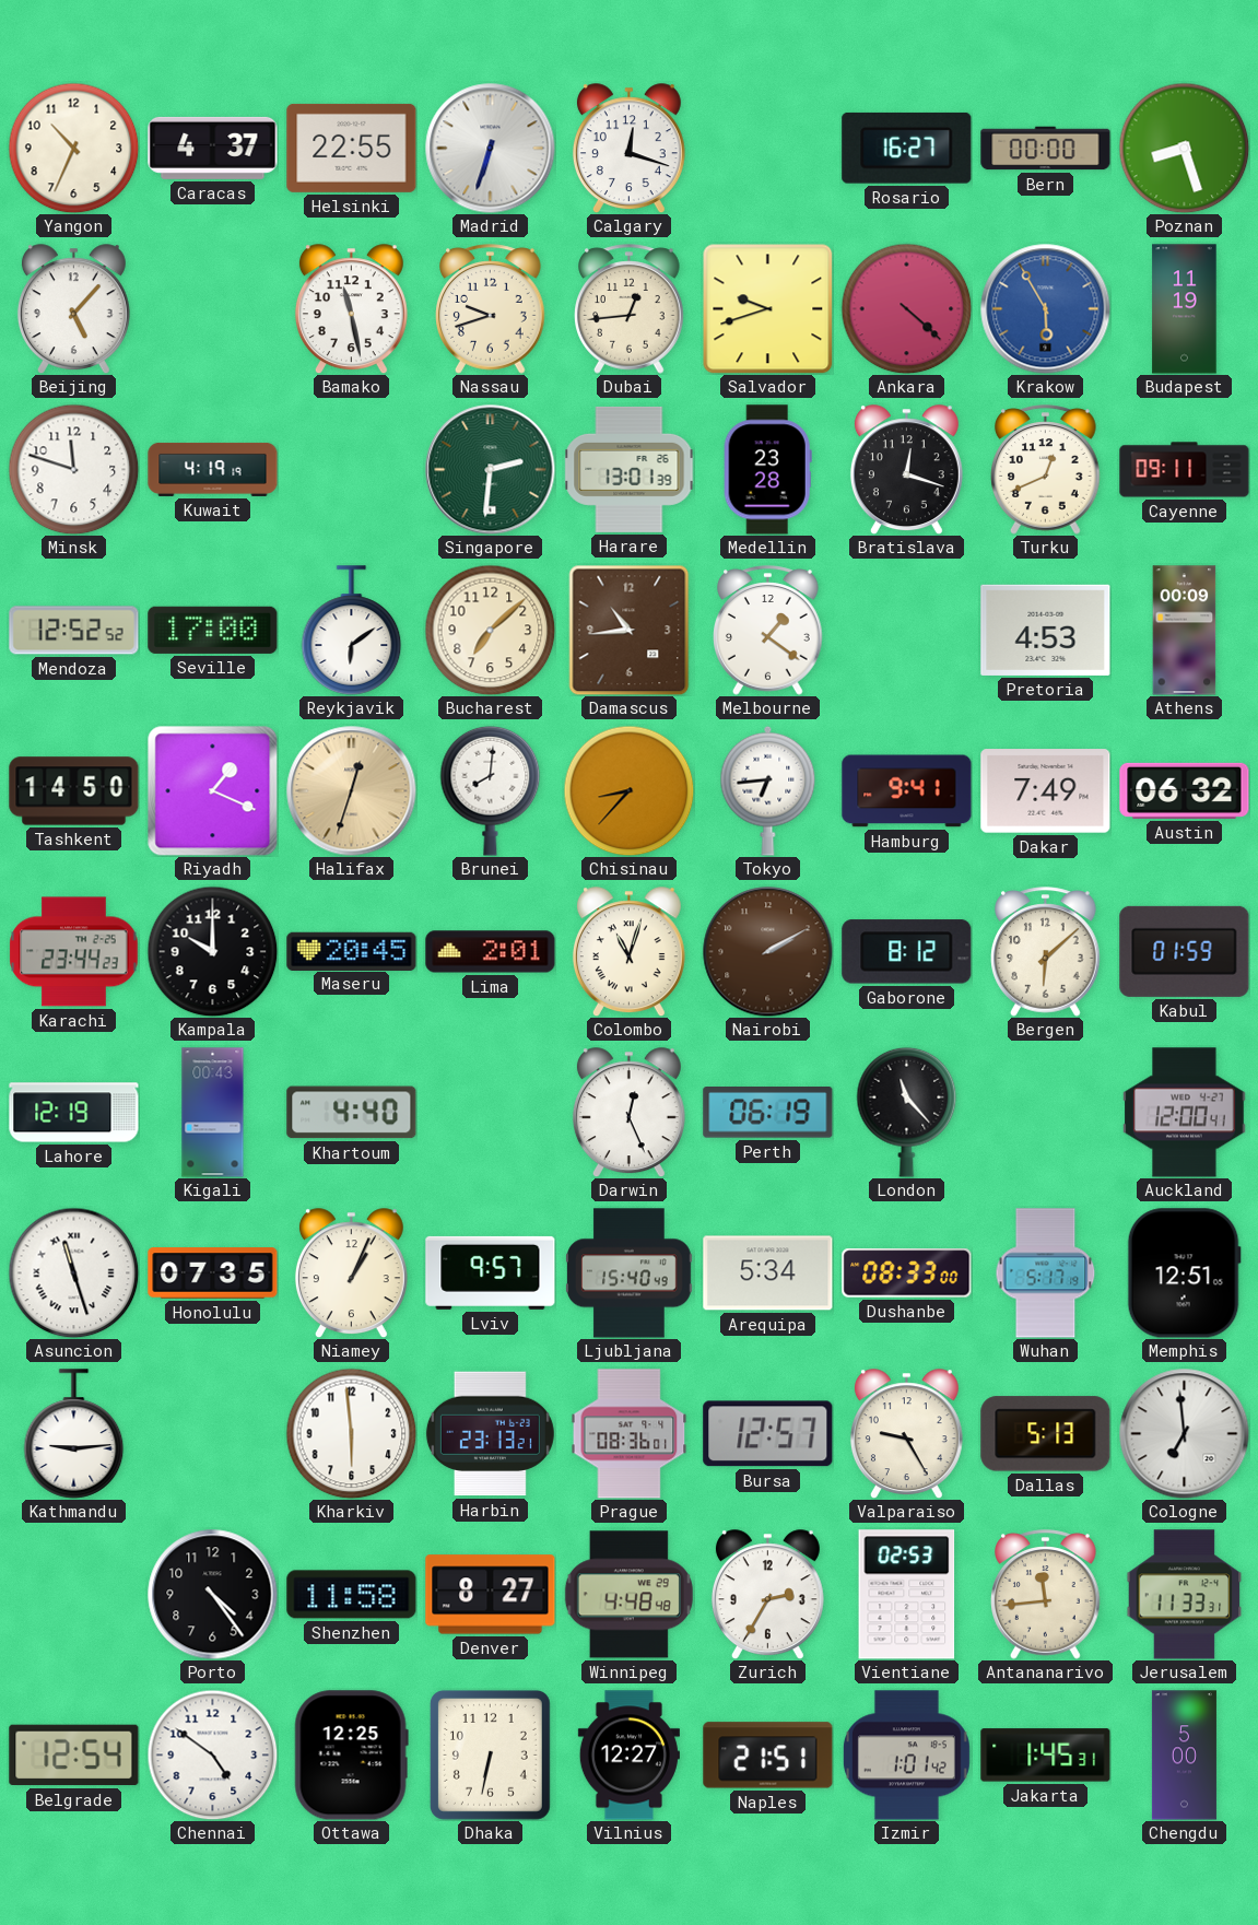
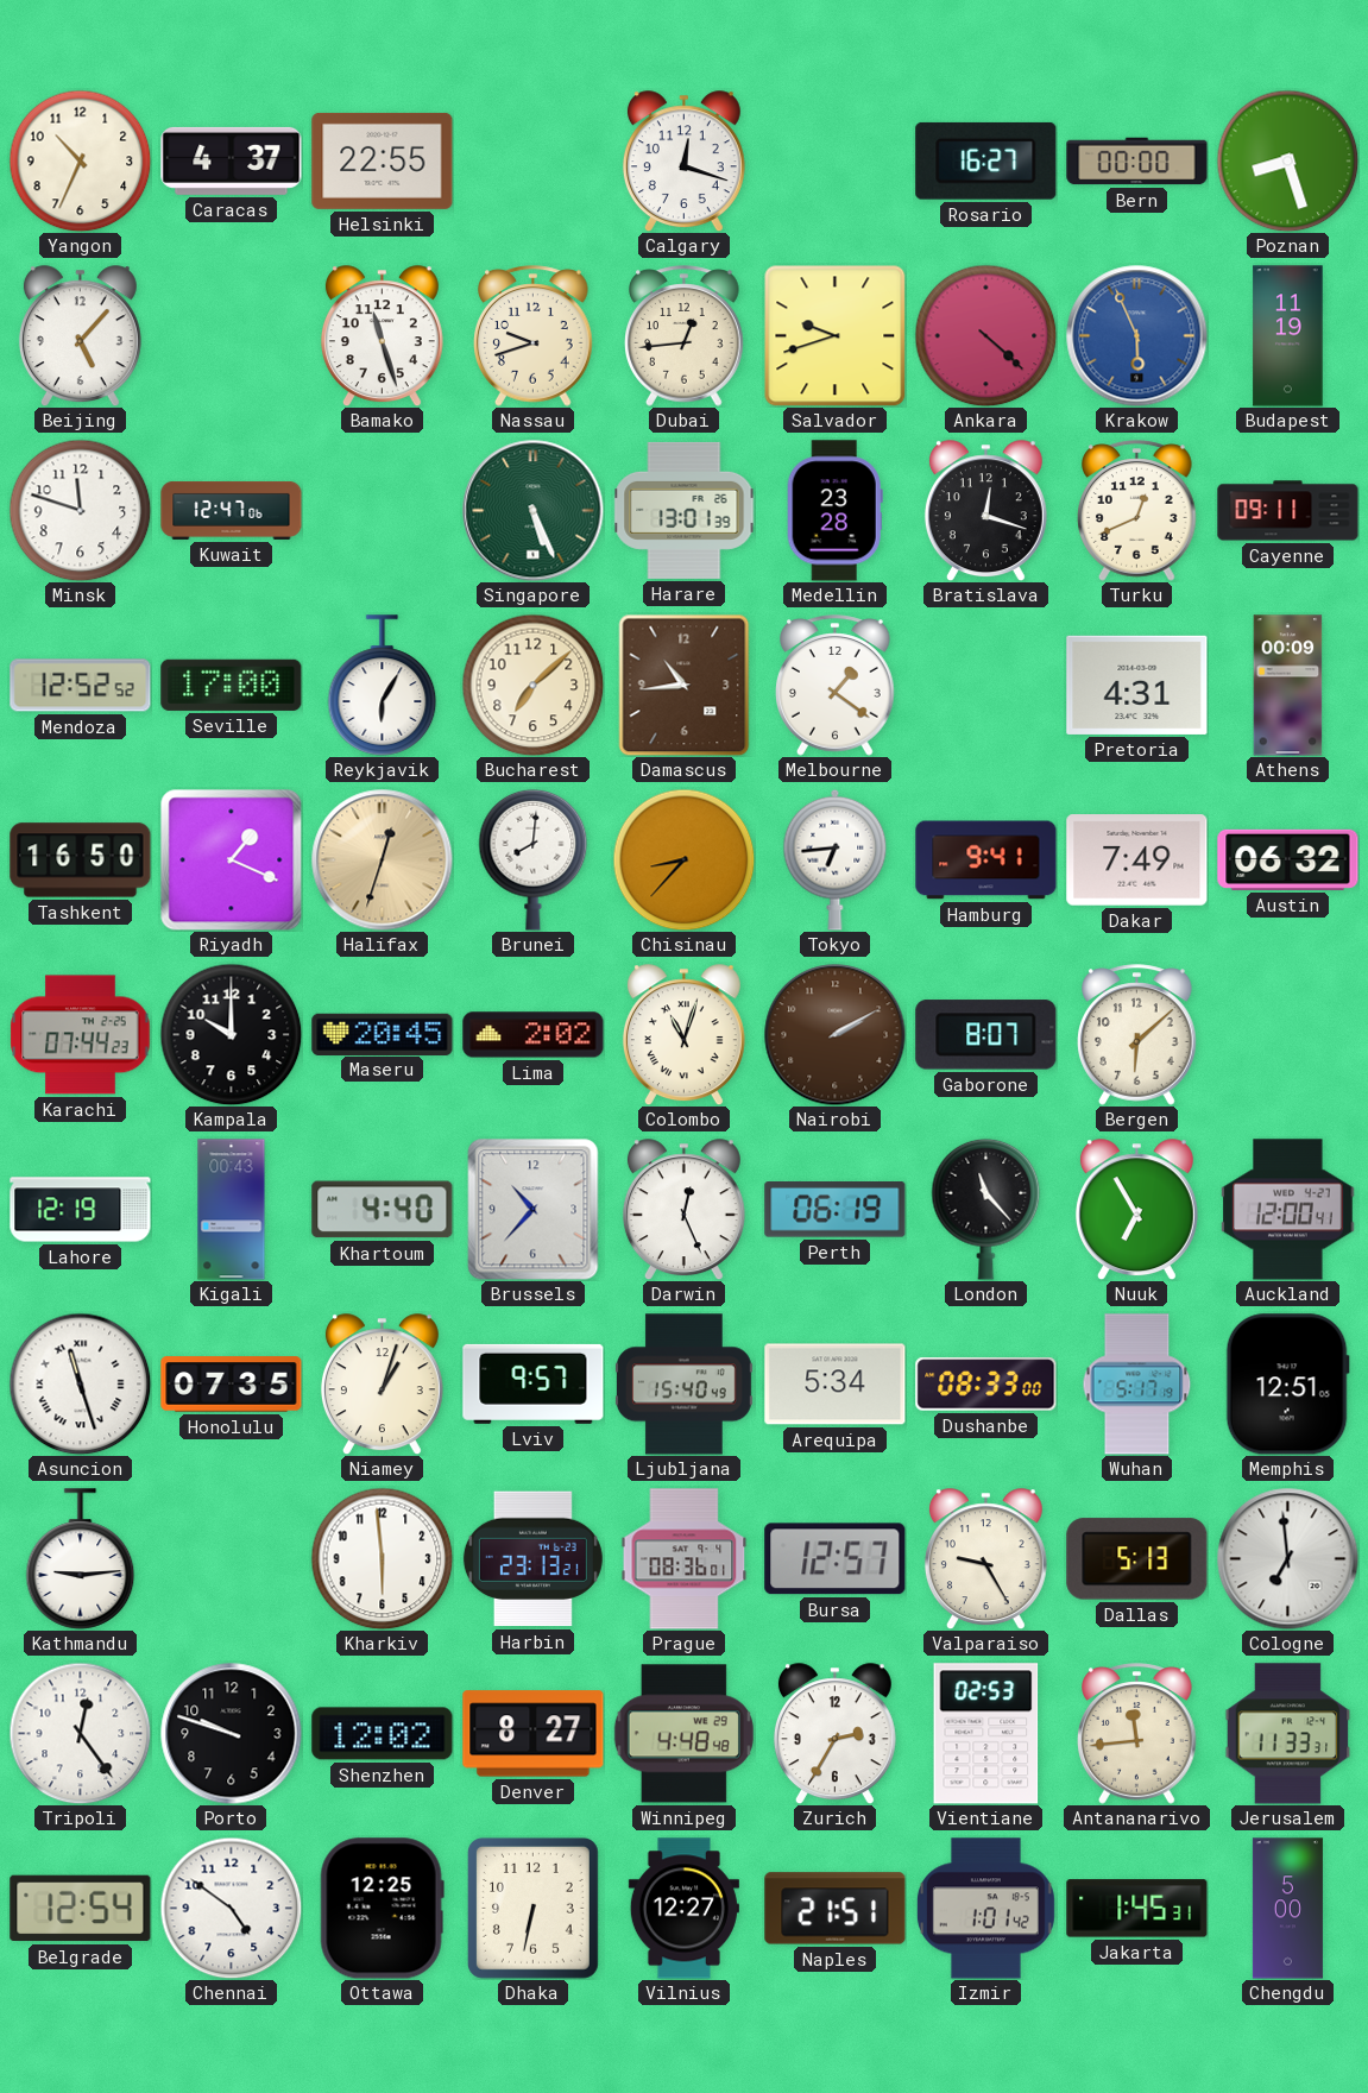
Madrid: 6:33 -> none (491, 149)
Bamako: 11:28 -> 11:27 (382, 336)
Krakow: 5:55 -> 5:56 (1137, 336)
Kuwait: 4:19 -> 12:47 (232, 510)
Singapore: 2:31 -> 5:26 (534, 511)
Reykjavik: 6:09 -> 6:05 (383, 686)
Pretoria: 4:53 -> 4:31 (1137, 685)
Tashkent: 14:50 -> 16:50 (81, 860)
Karachi: 23:44 -> 07:44 (81, 1035)
Lima: 2:01 -> 2:02 (534, 1035)
Gaborone: 8:12 -> 8:07 (986, 1035)
Kabul: 01:59 -> none (1185, 951)
Brussels: none -> 10:37 (534, 1210)
Nuuk: none -> 6:55 (1136, 1210)
Niamey: 1:04 -> 1:03 (382, 1385)
Tripoli: none -> 12:24 (80, 1733)
Porto: 4:24 -> 9:48 (232, 1734)
Shenzhen: 11:58 -> 12:02 (383, 1734)
